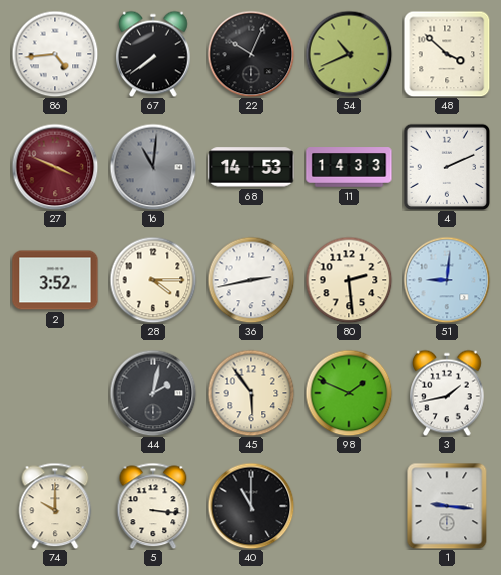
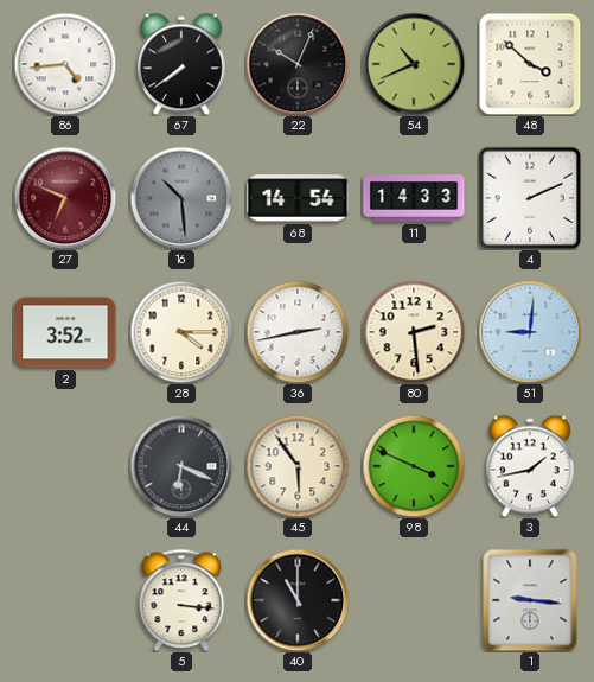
27: 3:49 -> 6:49 (65, 198)
16: 11:01 -> 10:29 (181, 198)
68: 14:53 -> 14:54 (298, 198)
44: 2:02 -> 6:19 (181, 466)
98: 1:49 -> 3:49 (414, 466)
74: 10:00 -> none (55, 506)
